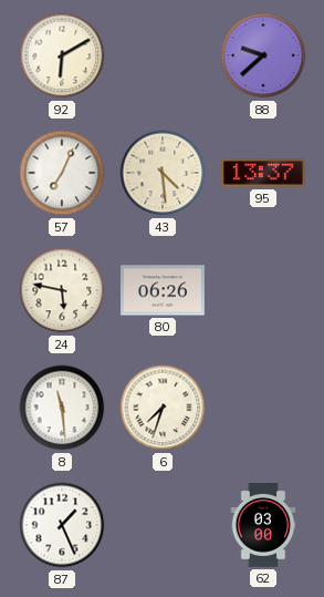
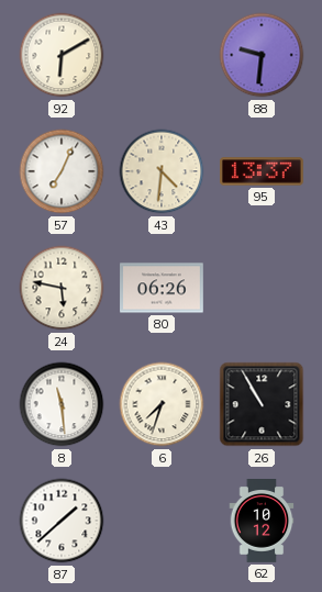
88: 9:38 -> 9:31 (262, 55)
43: 4:29 -> 4:31 (162, 171)
26: none -> 10:55 (262, 404)
87: 1:26 -> 1:38 (62, 521)
62: 03:00 -> 10:12 (262, 522)
